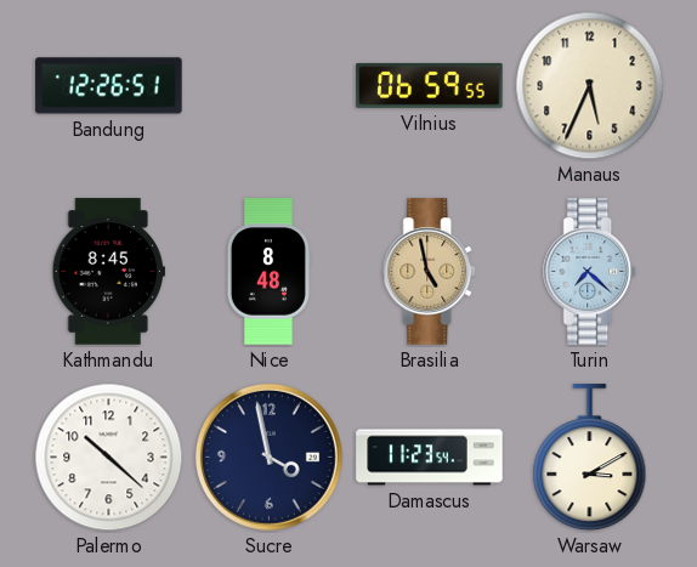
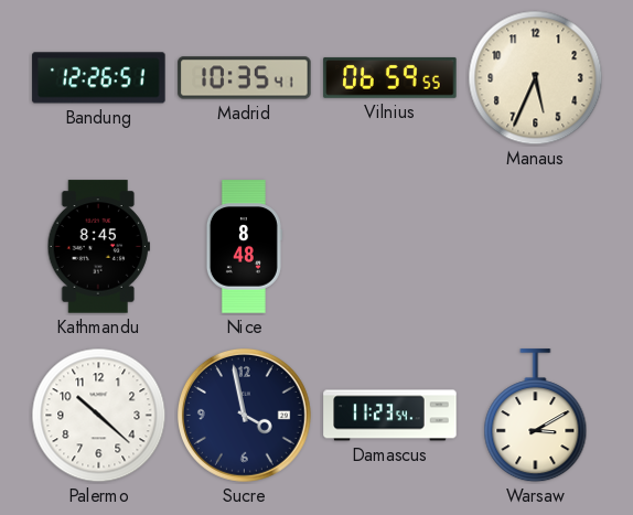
Madrid: none -> 10:35 (245, 78)
Brasilia: 4:58 -> none (430, 272)
Turin: 7:22 -> none (590, 272)
